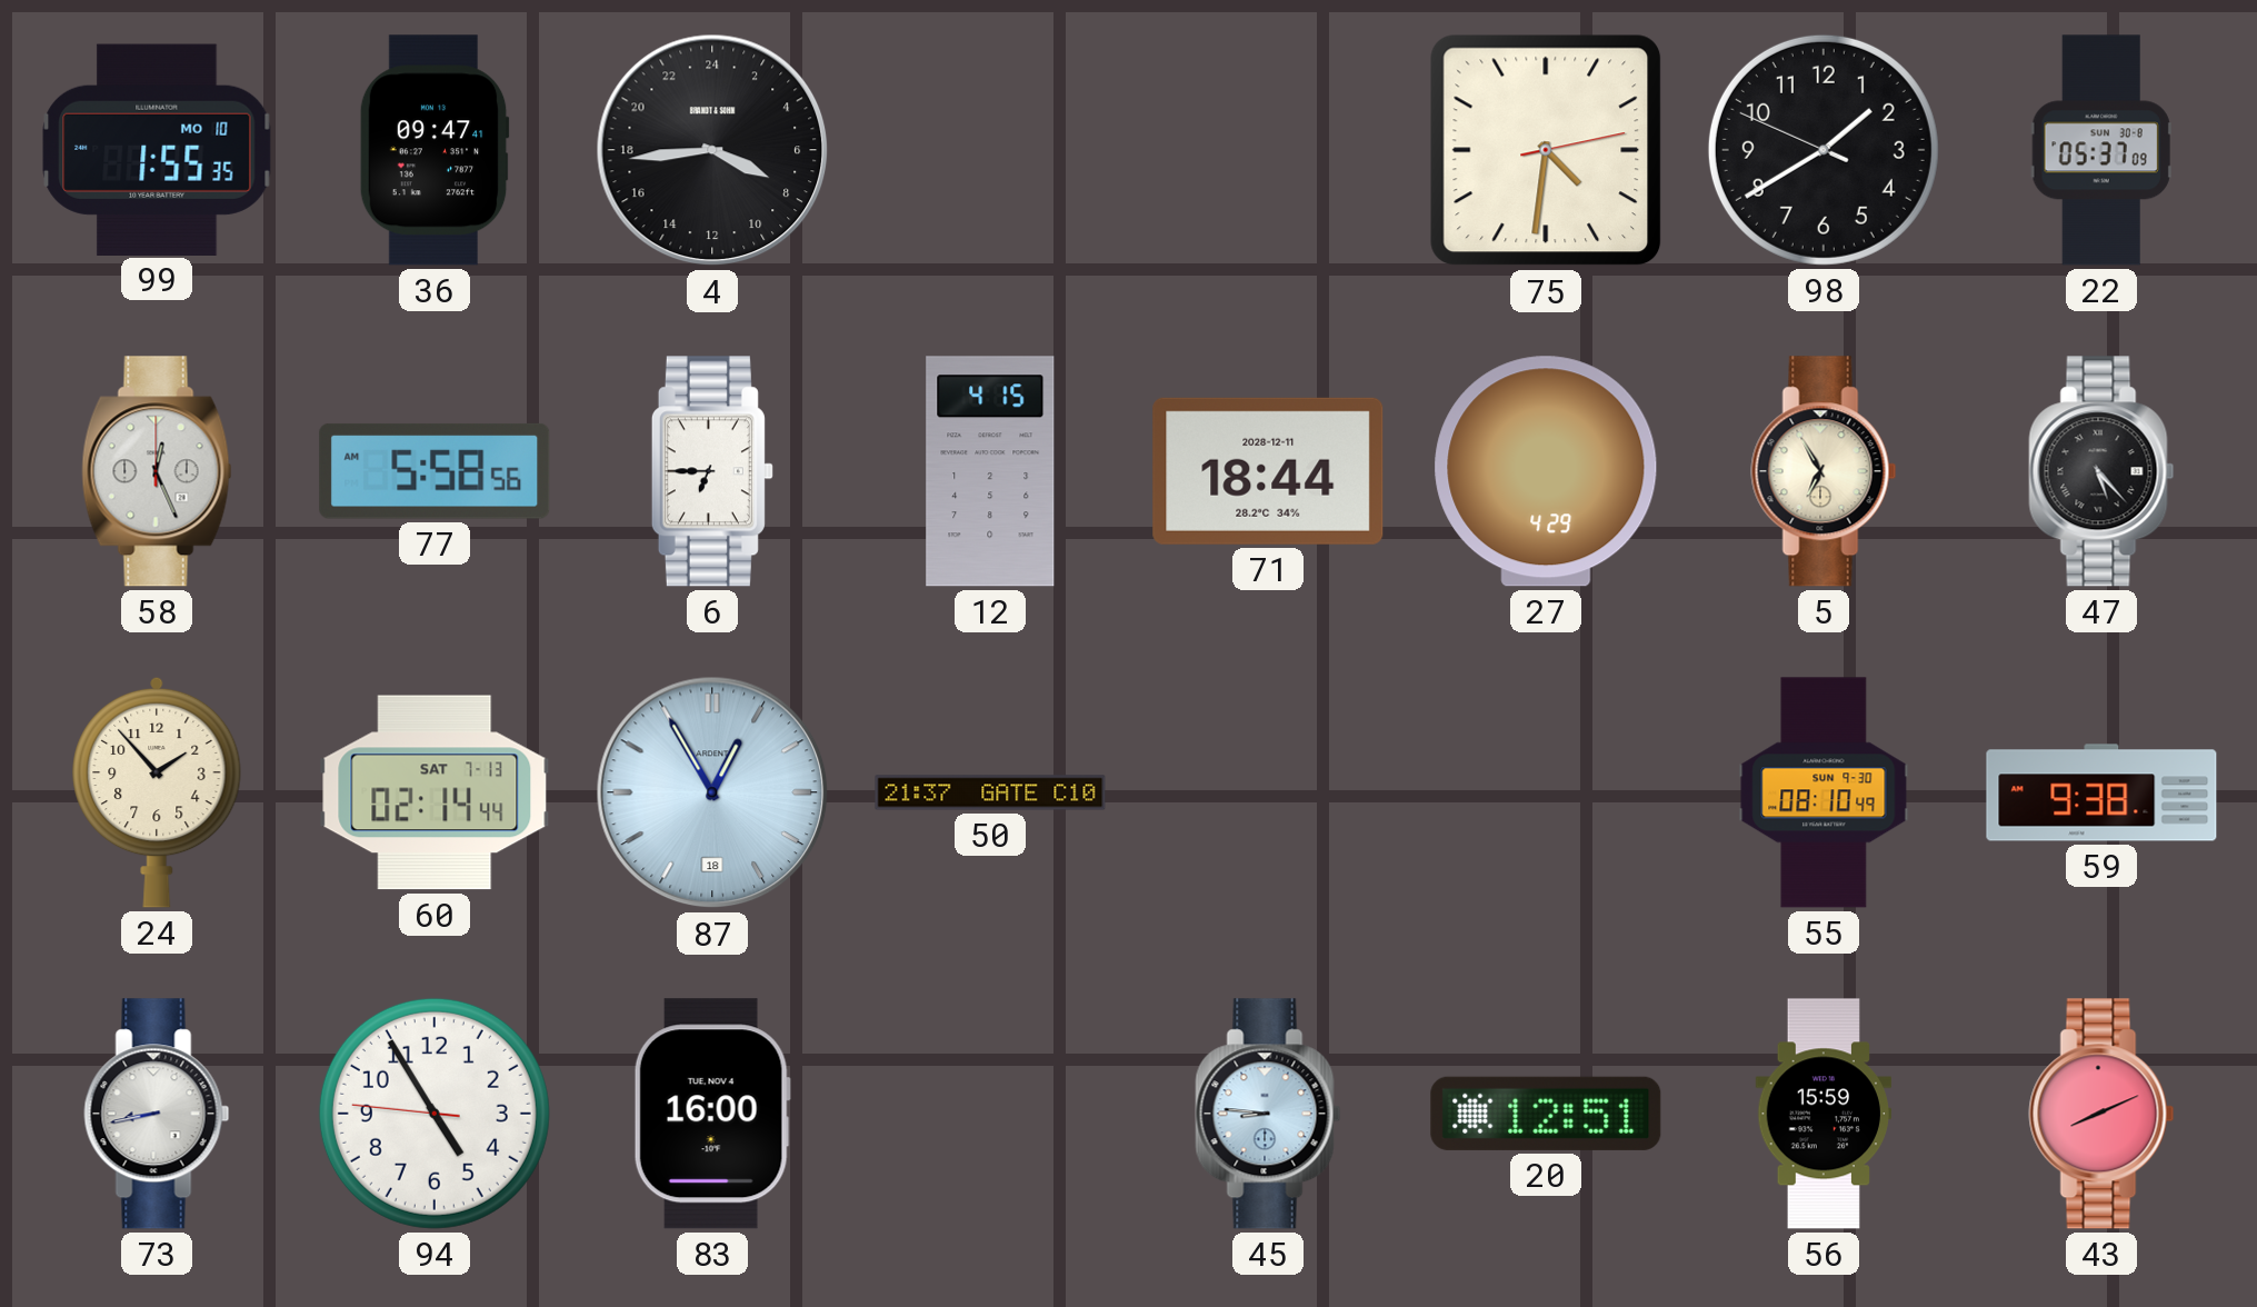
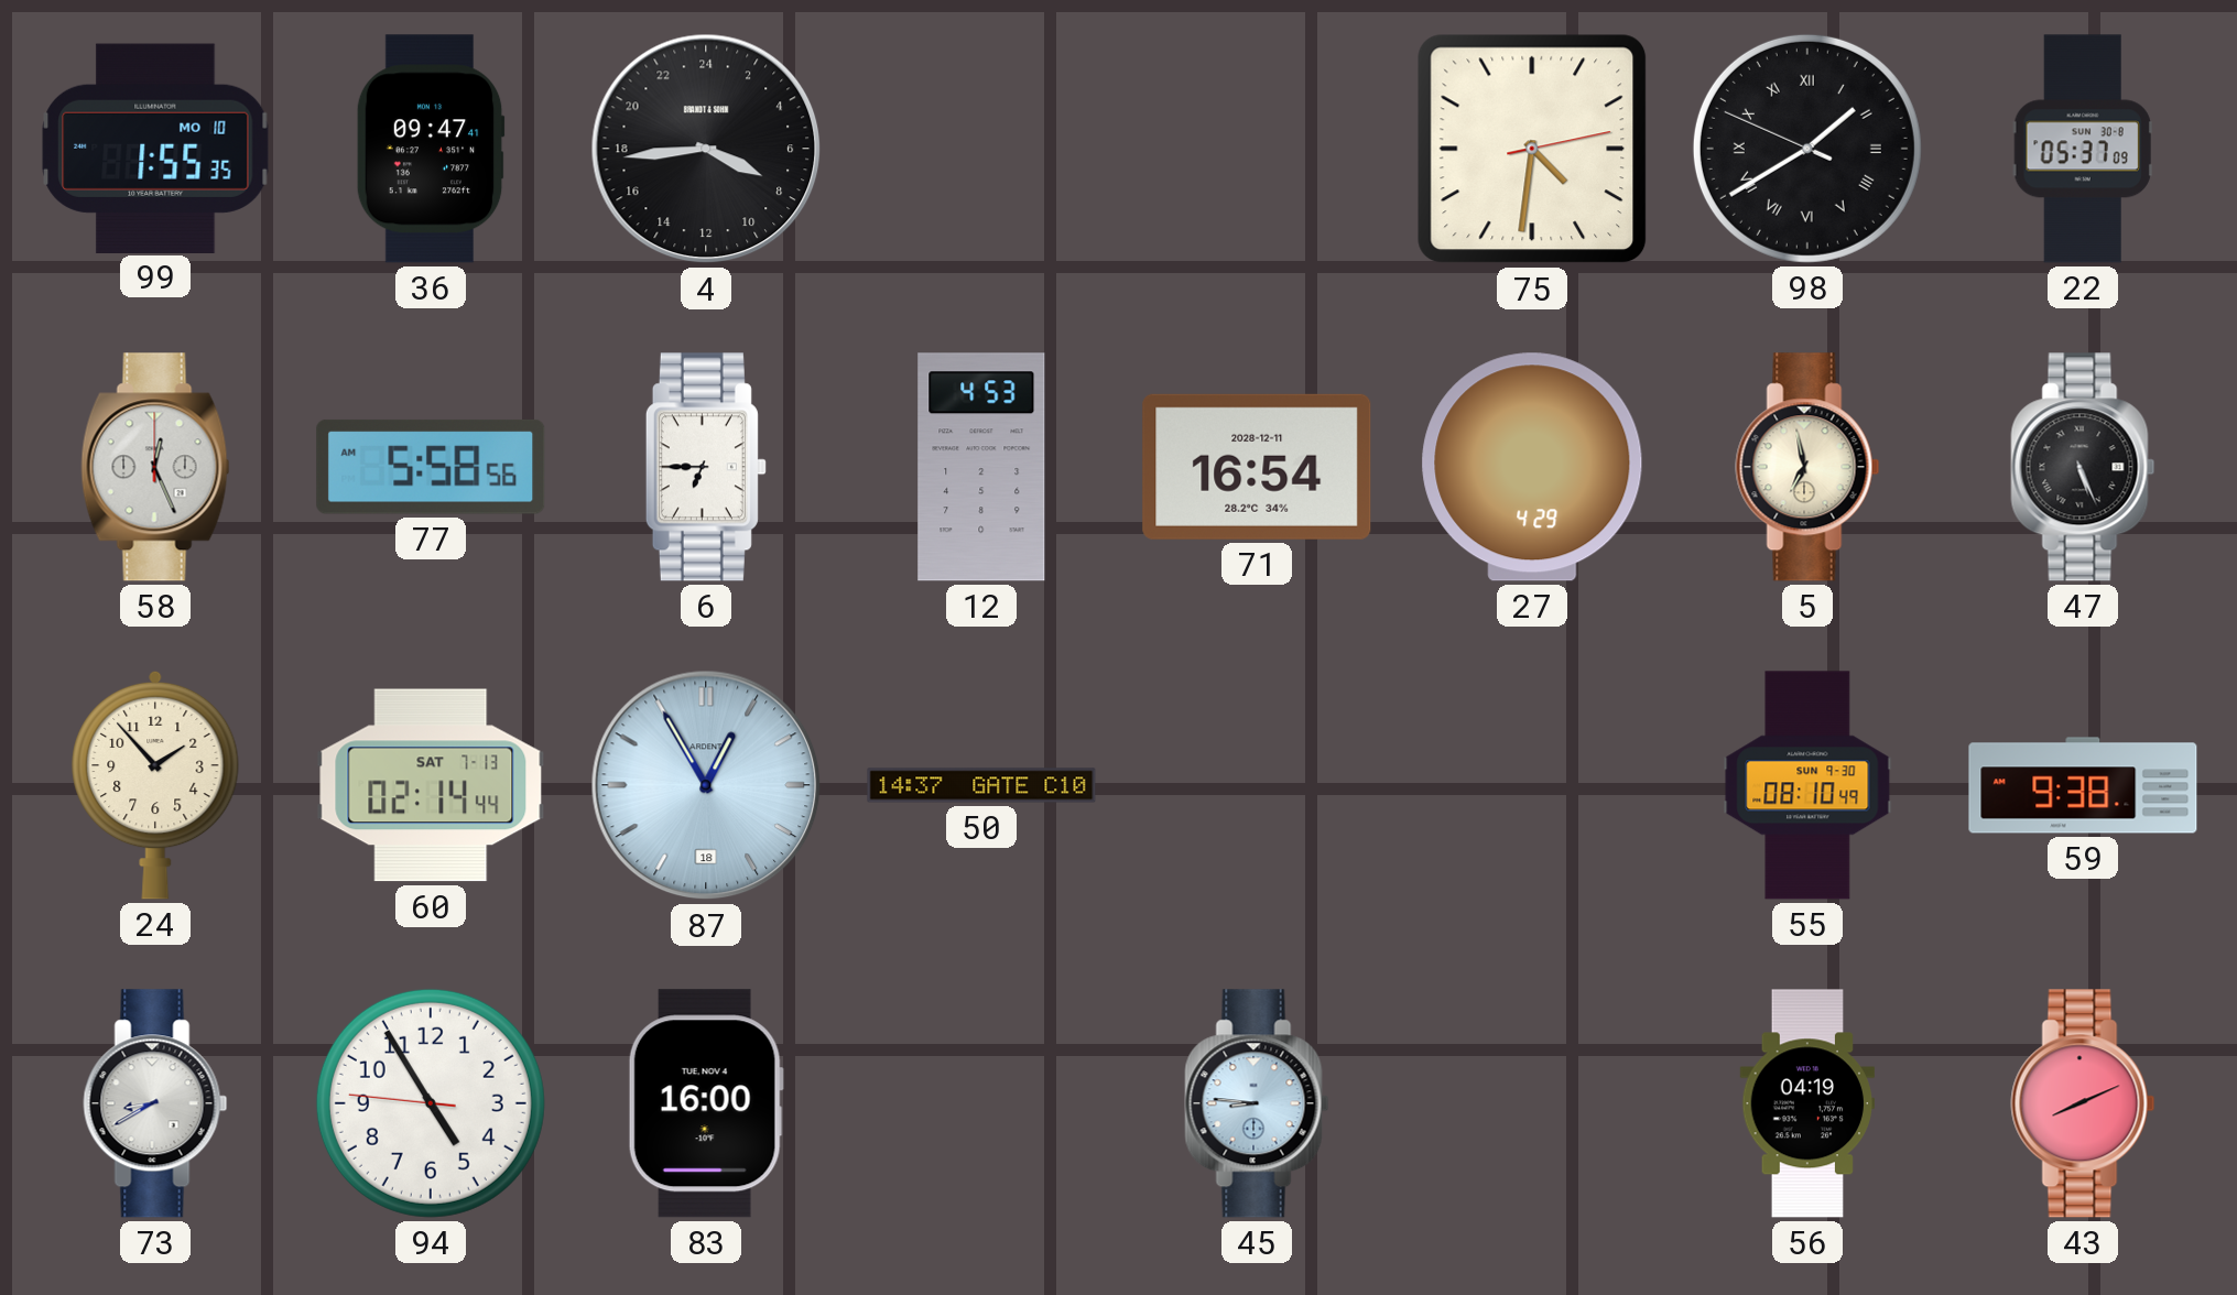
98 numerals: Arabic -> Roman (1807, 149)
12: 4:15 -> 4:53 (981, 467)
71: 18:44 -> 16:54 (1257, 467)
5: 6:55 -> 6:58 (1807, 467)
47: 5:23 -> 5:26 (2083, 467)
50: 21:37 -> 14:37 (981, 785)
73: 8:43 -> 8:40 (155, 1103)
20: 12:51 -> none (1546, 1114)
56: 15:59 -> 04:19 (1807, 1103)
